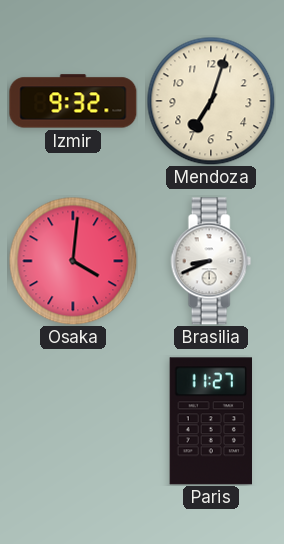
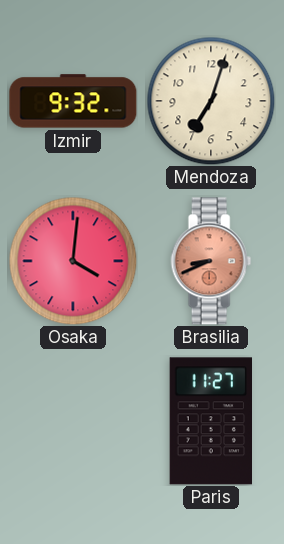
Brasilia dial: white -> salmon (211, 261)
